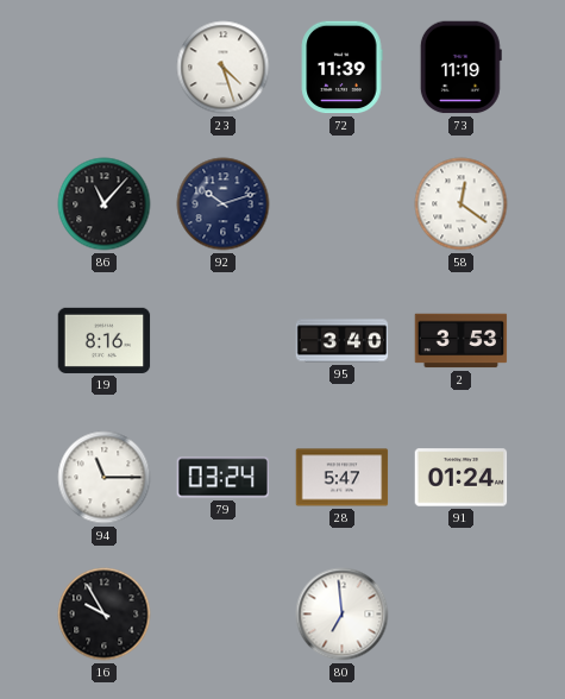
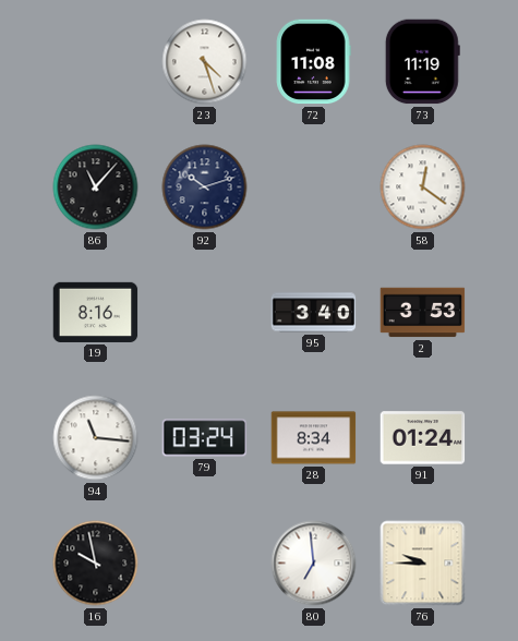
72: 11:39 -> 11:08 (313, 62)
94: 11:15 -> 11:16 (96, 438)
28: 5:47 -> 8:34 (314, 438)
16: 9:55 -> 9:58 (96, 564)
76: none -> 9:45 (423, 564)
